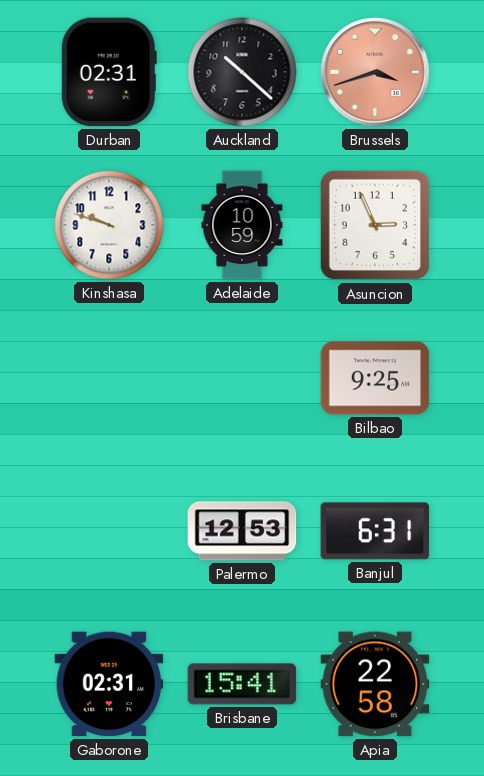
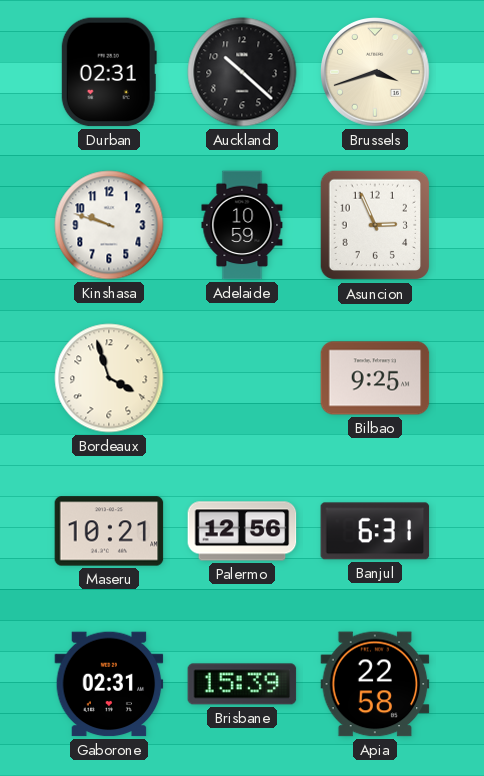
Brussels dial: salmon -> cream (375, 72)
Bordeaux: none -> 3:57 (109, 378)
Maseru: none -> 10:21 (109, 531)
Palermo: 12:53 -> 12:56 (242, 531)
Brisbane: 15:41 -> 15:39 (242, 684)
